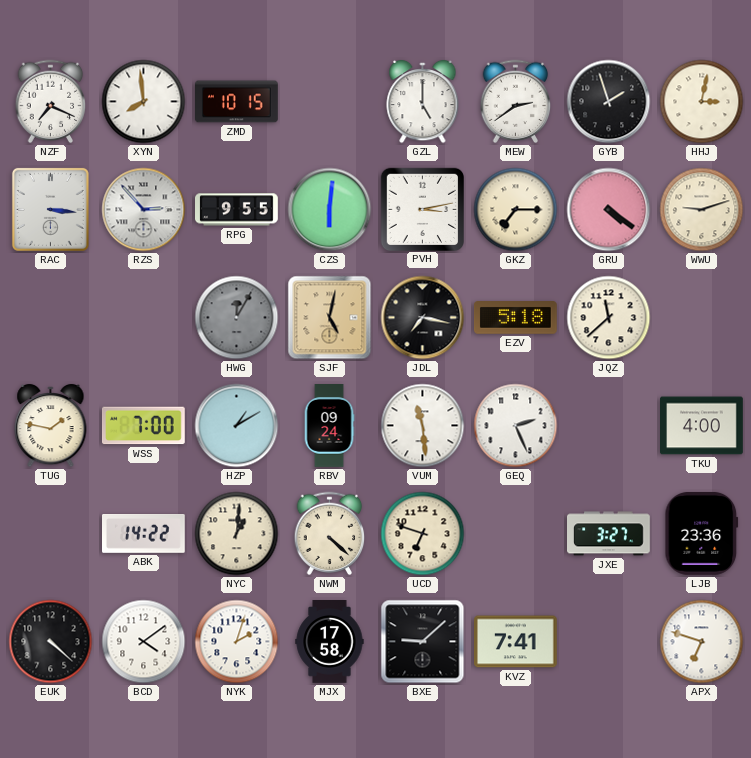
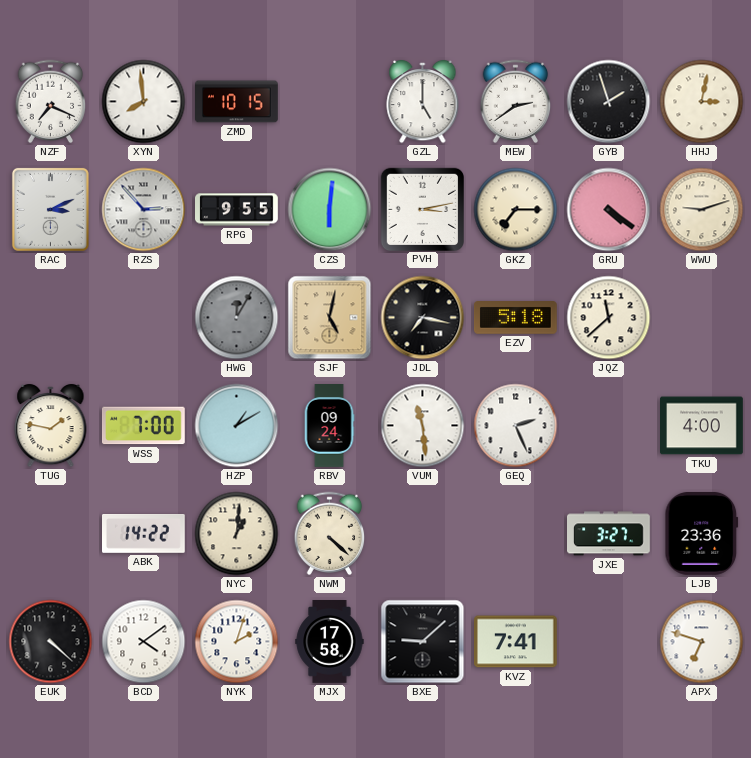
RAC: 3:16 -> 3:11 (50, 209)
UCD: 6:48 -> none (423, 534)
